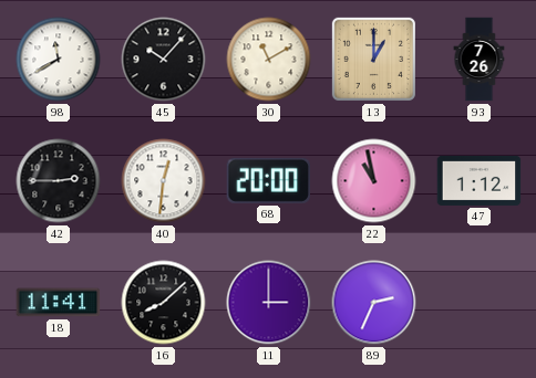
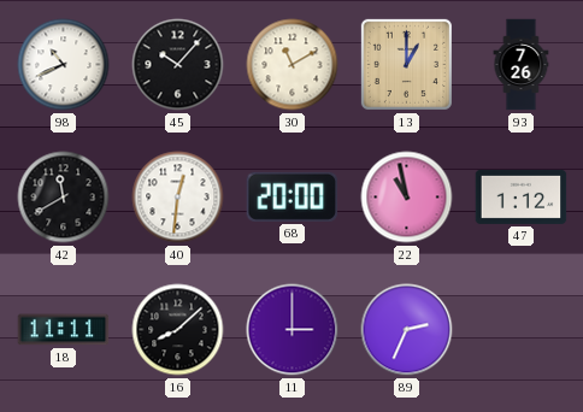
98: 11:40 -> 10:41 (64, 65)
42: 2:45 -> 11:40 (64, 198)
18: 11:41 -> 11:11 (64, 330)
